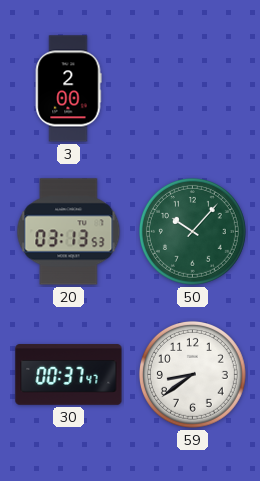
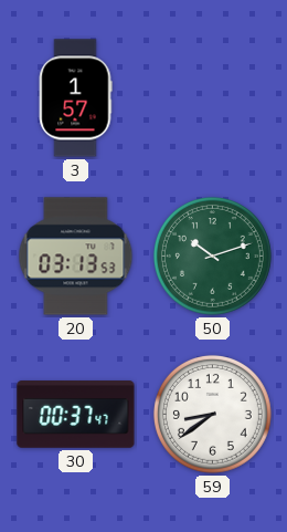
3: 2:00 -> 1:57 (75, 98)
50: 10:07 -> 10:12 (212, 255)
